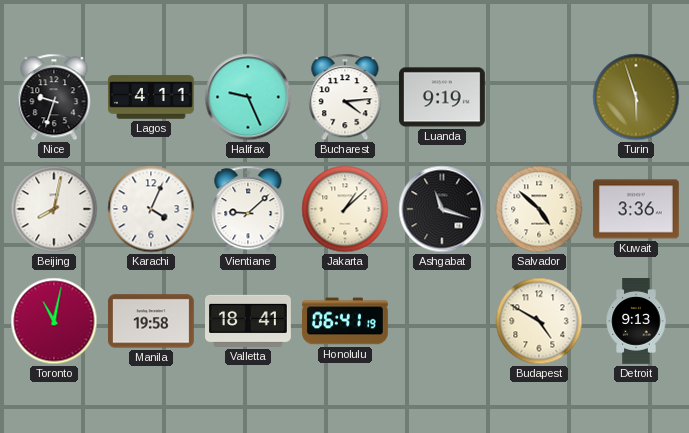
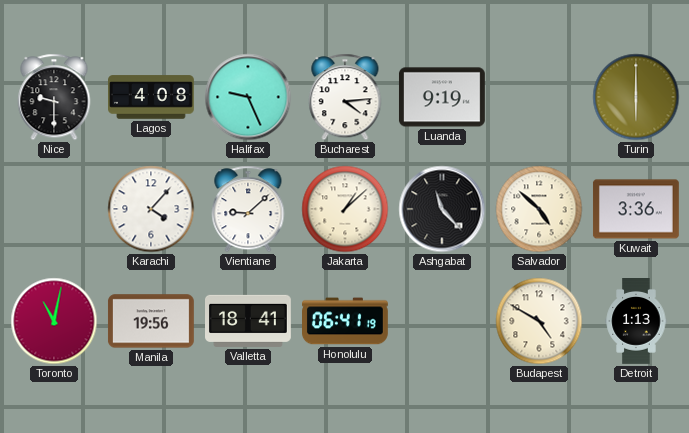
Nice: 9:33 -> 9:30 (54, 97)
Lagos: 4:11 -> 4:08 (152, 97)
Turin: 5:57 -> 6:00 (636, 97)
Beijing: 8:02 -> none (54, 209)
Karachi: 4:04 -> 4:07 (151, 209)
Ashgabat: 11:18 -> 11:23 (442, 209)
Manila: 19:58 -> 19:56 (151, 321)
Detroit: 9:13 -> 1:13 (636, 322)
